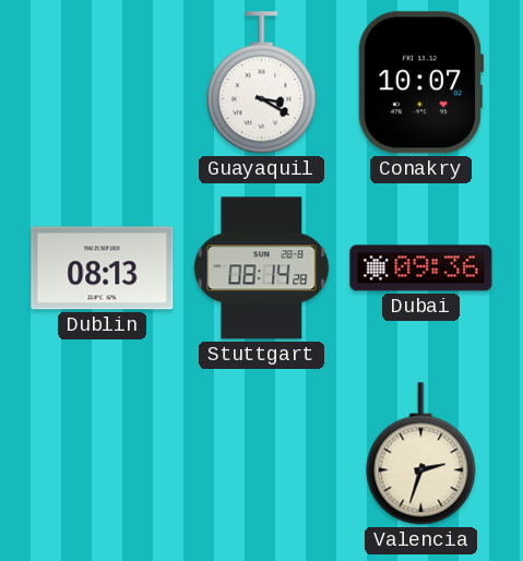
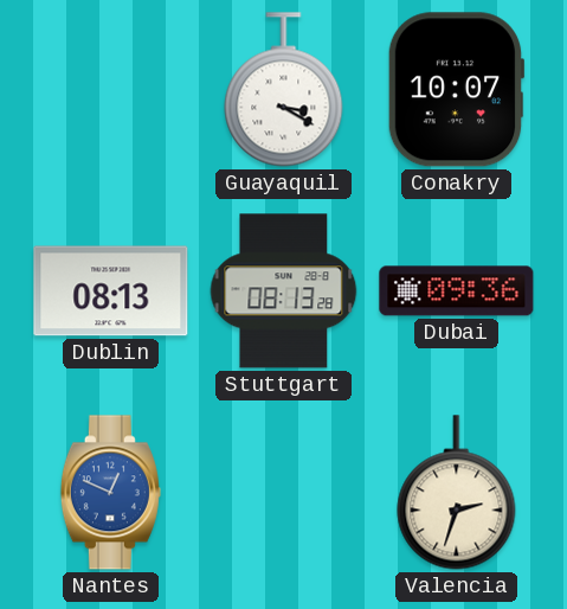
Stuttgart: 08:14 -> 08:13 (284, 291)
Nantes: none -> 12:49 (110, 493)
